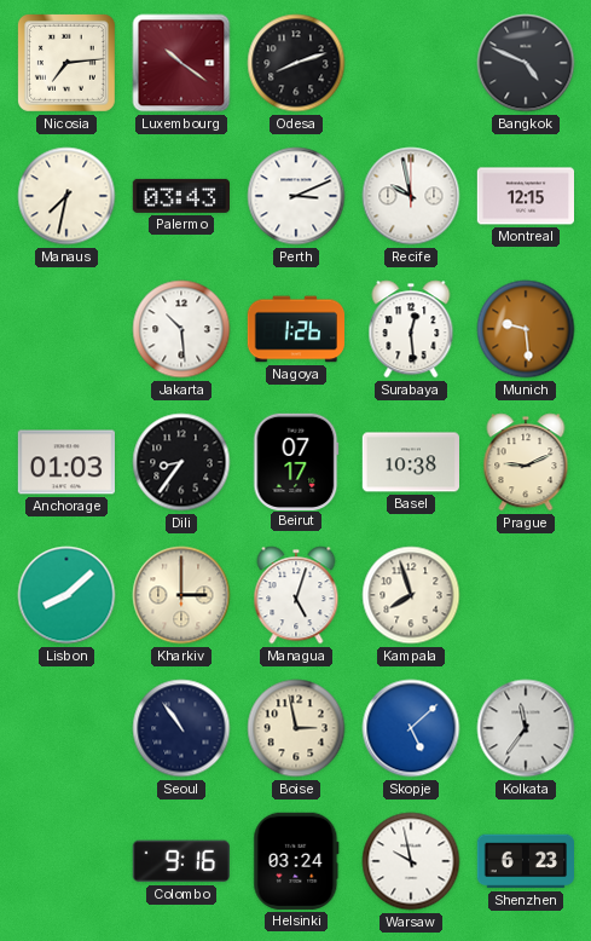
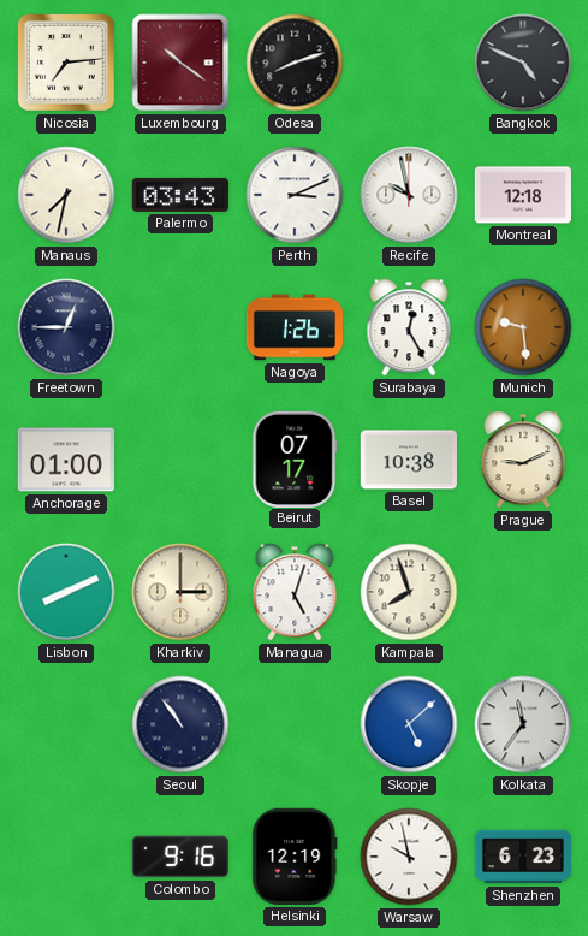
Montreal: 12:15 -> 12:18 (522, 195)
Freetown: none -> 12:45 (66, 327)
Jakarta: 10:29 -> none (181, 329)
Surabaya: 12:29 -> 12:25 (409, 327)
Anchorage: 01:03 -> 01:00 (65, 460)
Dili: 8:36 -> none (181, 462)
Lisbon: 8:08 -> 8:11 (66, 592)
Boise: 2:58 -> none (296, 728)
Helsinki: 03:24 -> 12:19 (295, 857)
